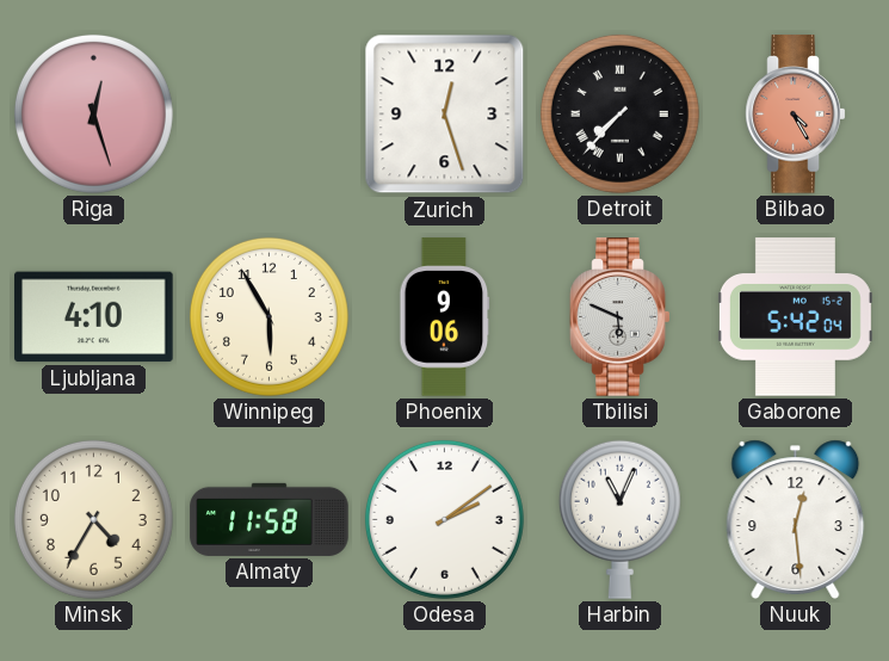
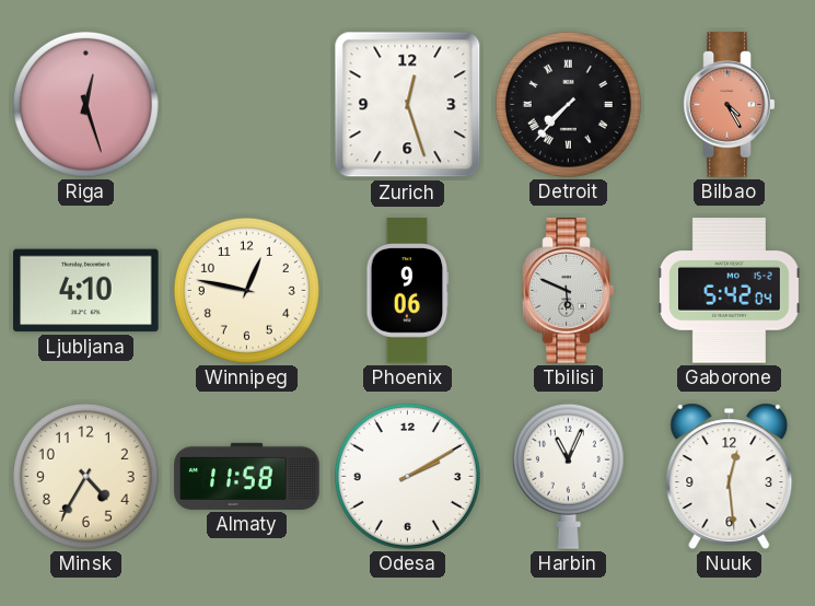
Winnipeg: 5:55 -> 12:47 (246, 290)
Odesa: 2:09 -> 2:10 (407, 476)
